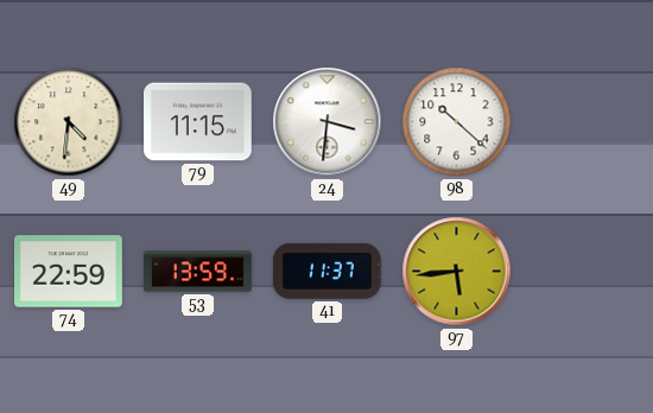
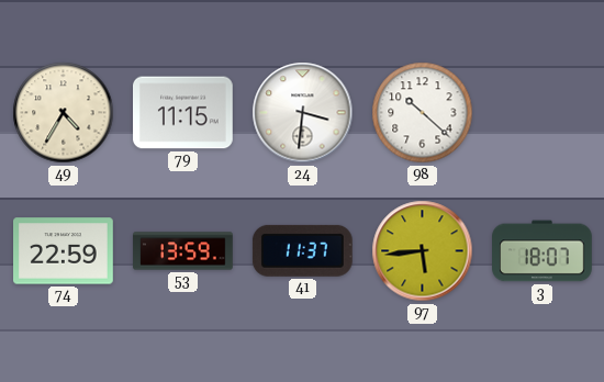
49: 4:31 -> 4:35 (64, 113)
3: none -> 18:07 (543, 251)
